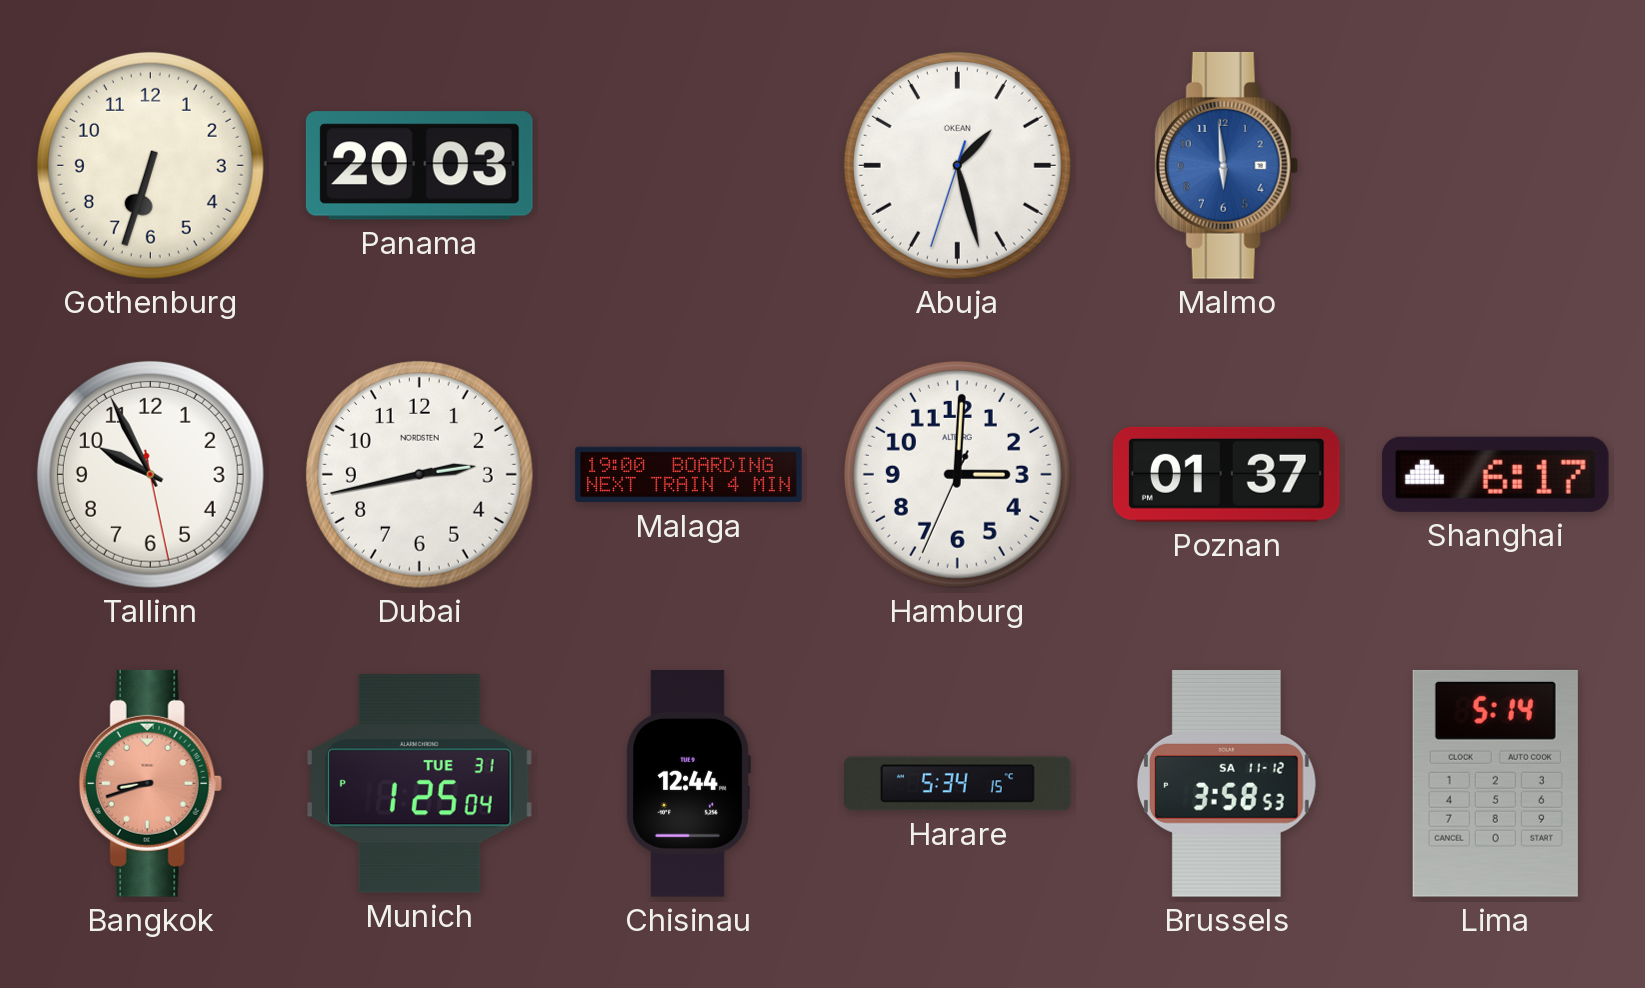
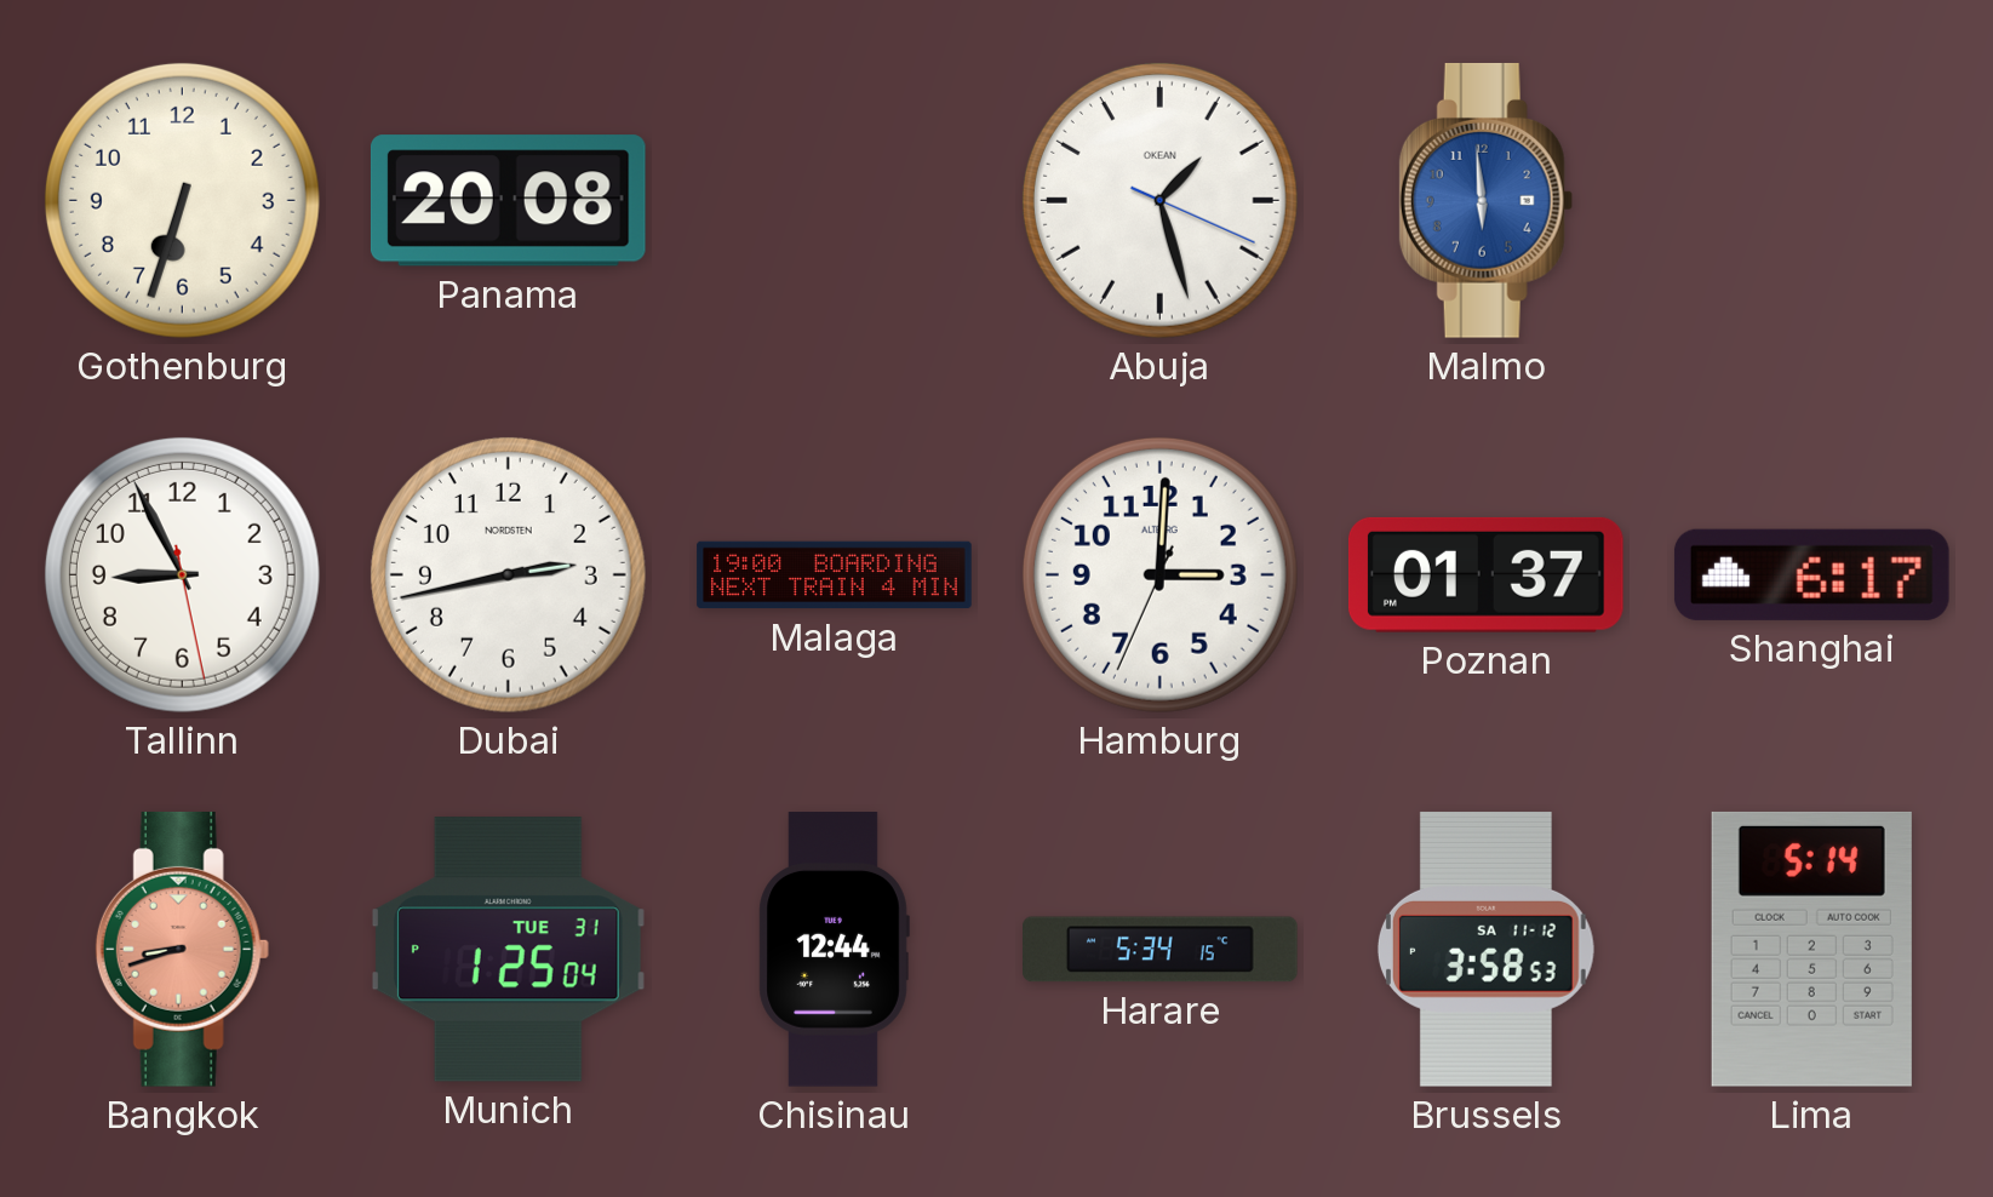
Panama: 20:03 -> 20:08 (508, 201)
Abuja: 1:27:33 -> 1:27:19 (1159, 200)
Tallinn: 9:55 -> 8:55 (182, 574)
